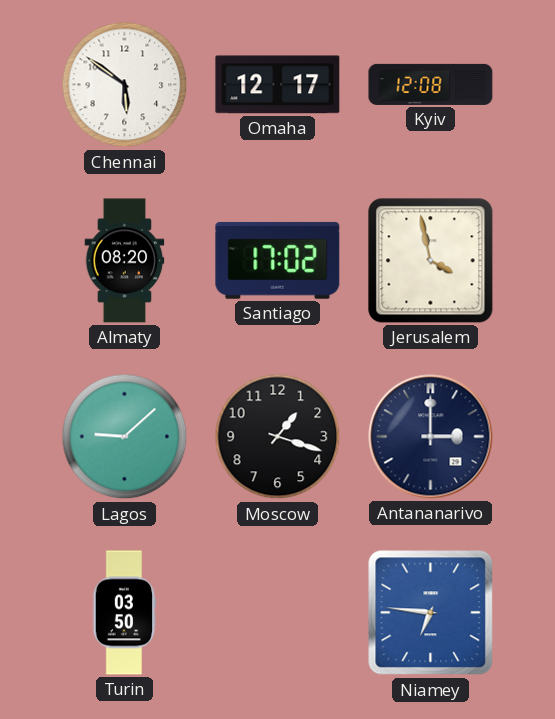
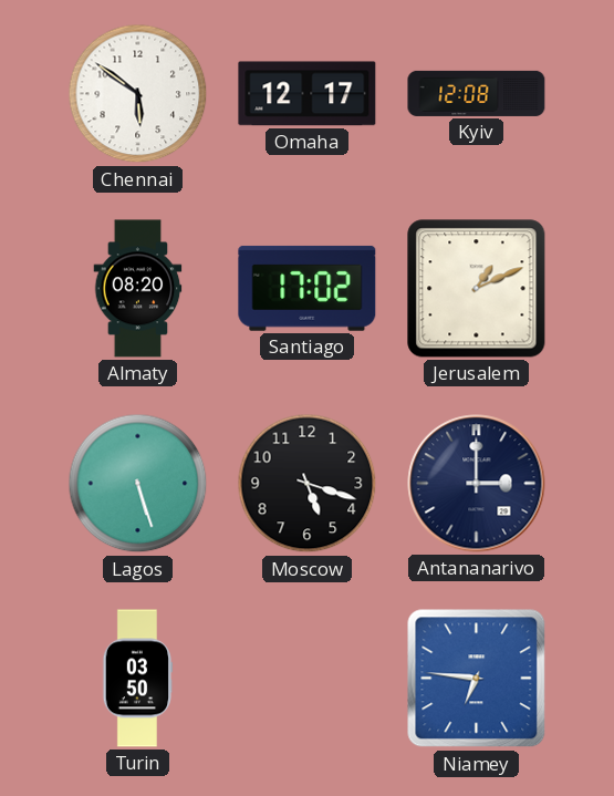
Jerusalem: 3:58 -> 1:11 (477, 289)
Lagos: 9:08 -> 5:27 (138, 484)
Moscow: 1:18 -> 5:18 (308, 484)
